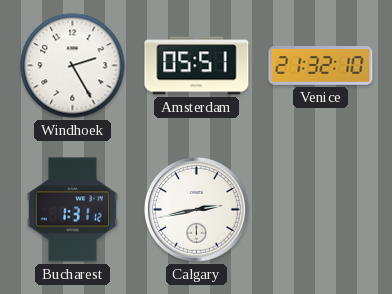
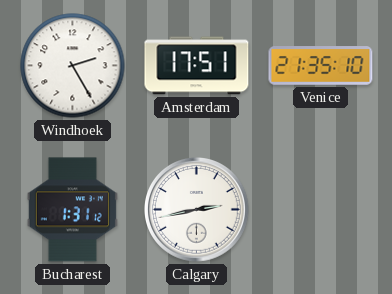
Amsterdam: 05:51 -> 17:51 (197, 66)
Venice: 21:32 -> 21:35 (321, 66)
